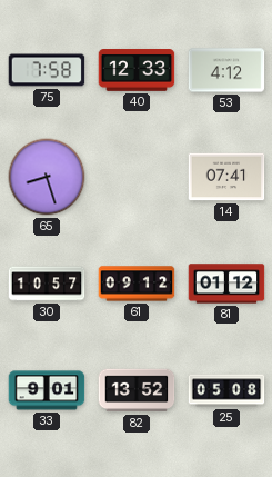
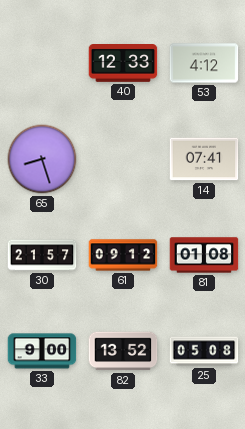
75: 7:58 -> none (47, 70)
30: 10:57 -> 21:57 (42, 255)
81: 01:12 -> 01:08 (204, 255)
33: 9:01 -> 9:00 (42, 351)
